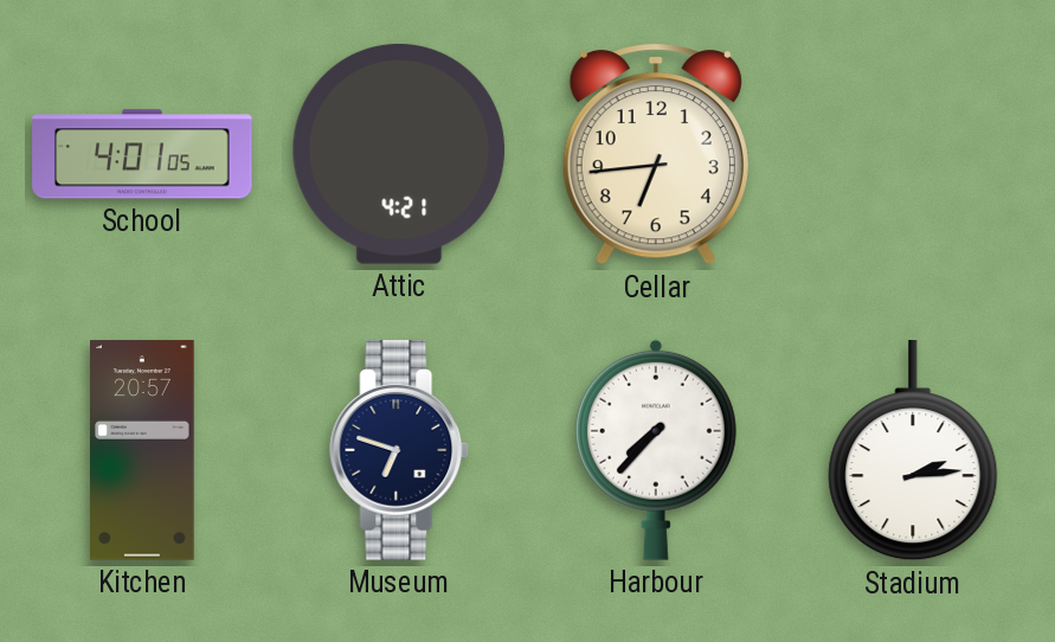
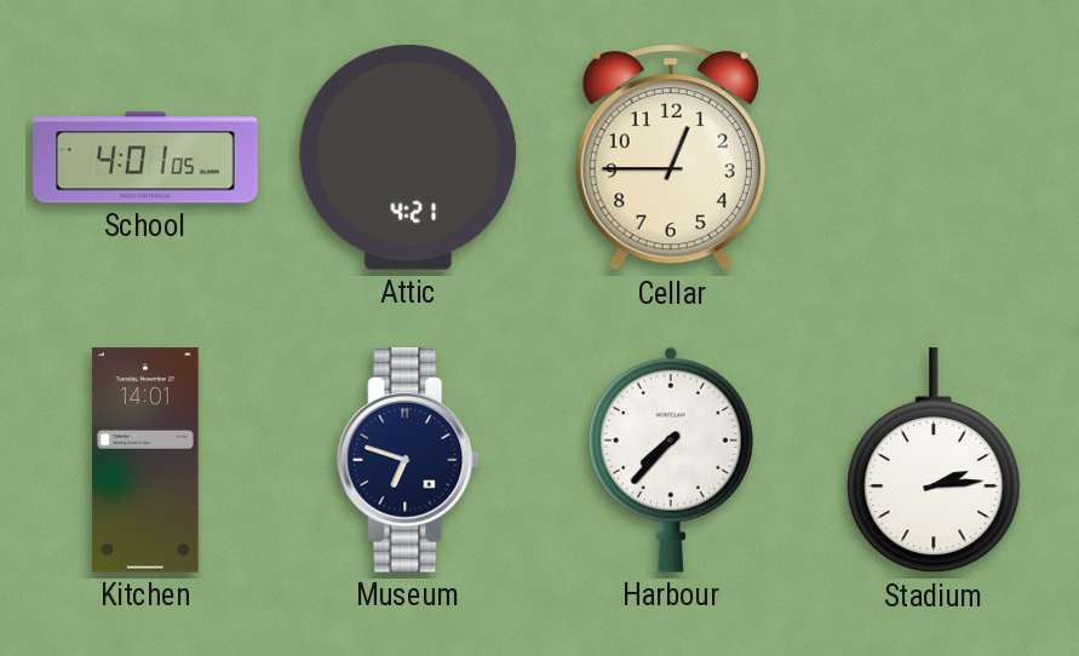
Cellar: 6:44 -> 12:45 (671, 159)
Kitchen: 20:57 -> 14:01 (145, 460)
